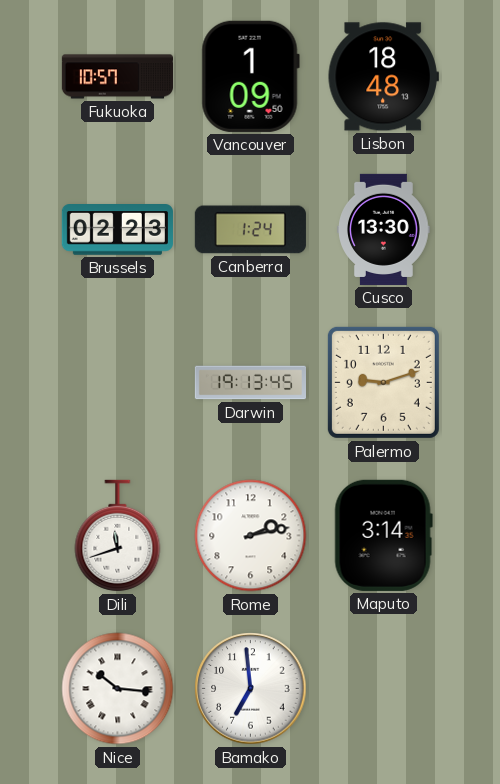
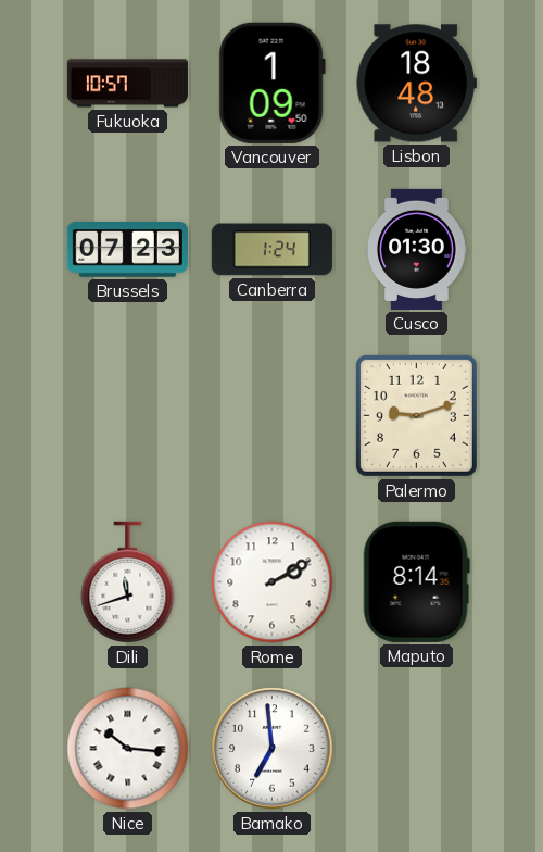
Brussels: 02:23 -> 07:23 (127, 250)
Cusco: 13:30 -> 01:30 (417, 249)
Darwin: 19:13 -> none (250, 383)
Rome: 2:13 -> 2:10 (273, 582)
Maputo: 3:14 -> 8:14 (416, 581)
